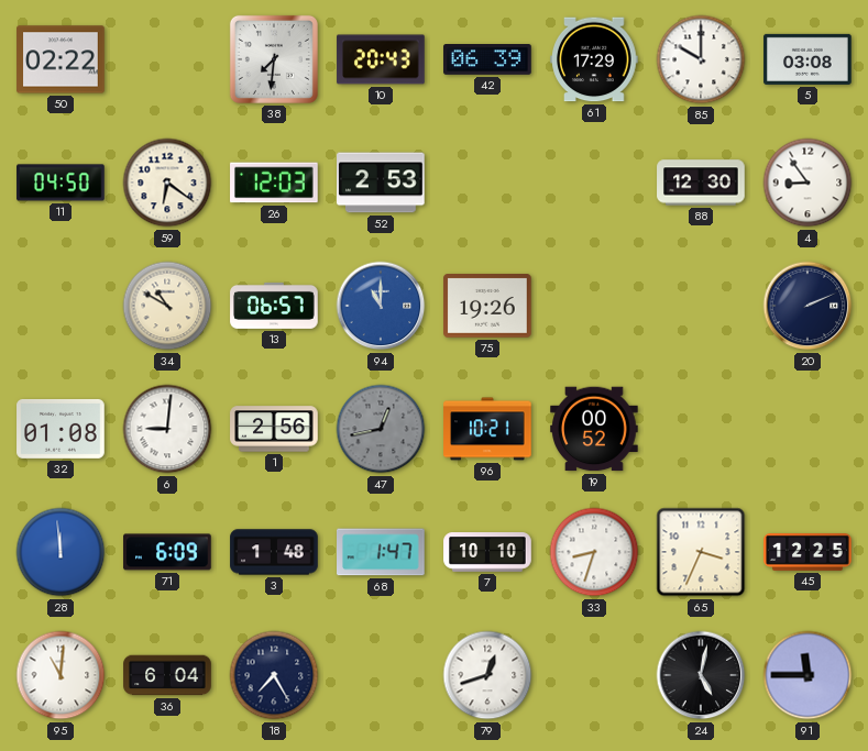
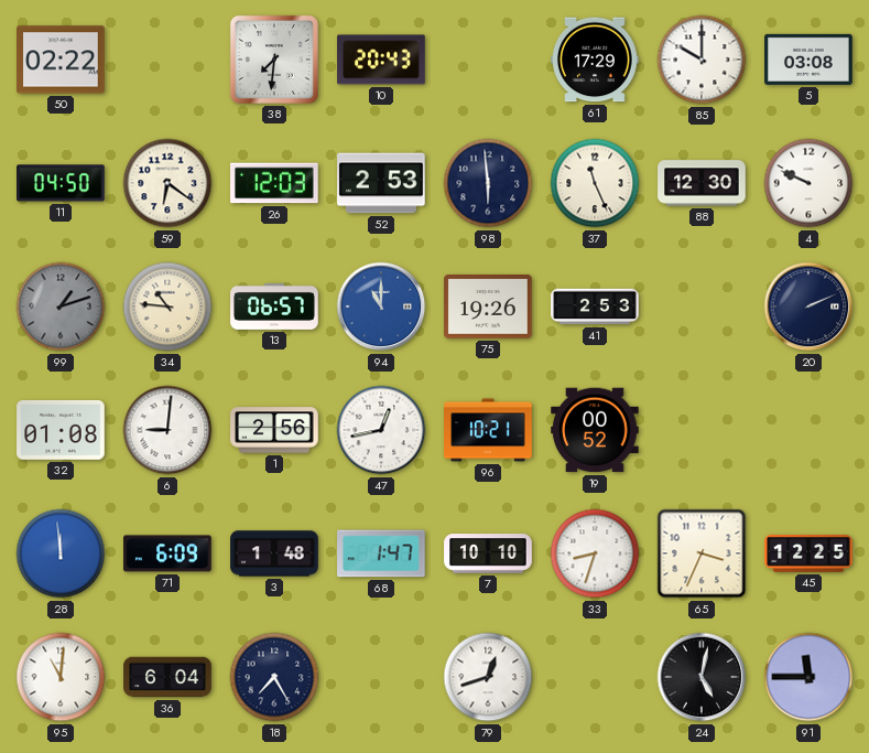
42: 06:39 -> none (487, 60)
98: none -> 5:59 (488, 183)
37: none -> 11:26 (595, 183)
4: 8:54 -> 9:49 (808, 183)
99: none -> 1:12 (61, 306)
34: 10:50 -> 10:46 (167, 306)
41: none -> 2:53 (595, 306)
47 dial: grey -> white (381, 430)
